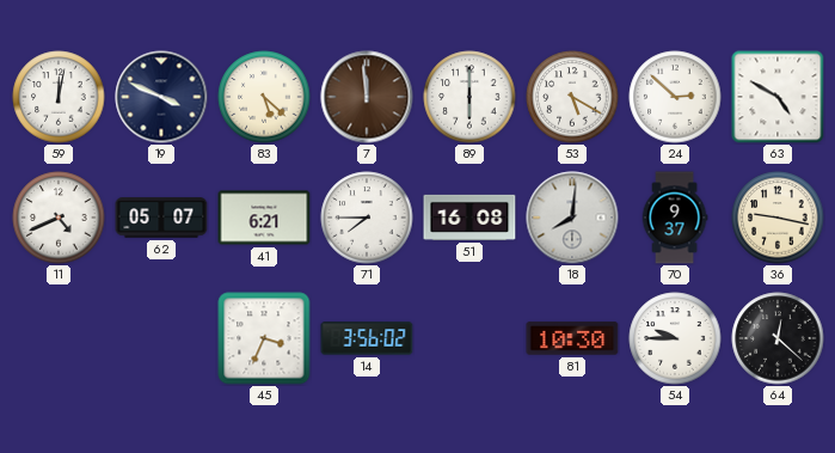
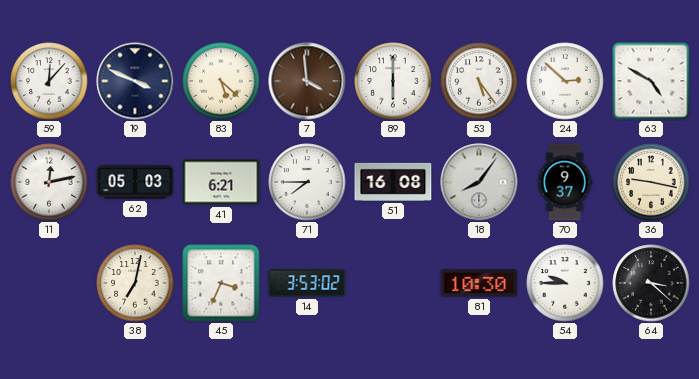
59: 12:02 -> 12:07 (49, 81)
7: 11:59 -> 3:59 (307, 81)
53: 5:20 -> 5:24 (479, 81)
11: 4:41 -> 12:13 (49, 182)
62: 05:07 -> 05:03 (135, 182)
18: 8:01 -> 8:06 (479, 182)
38: none -> 7:02 (135, 283)
14: 3:56 -> 3:53 (307, 283)
64: 12:22 -> 3:22 (651, 283)
